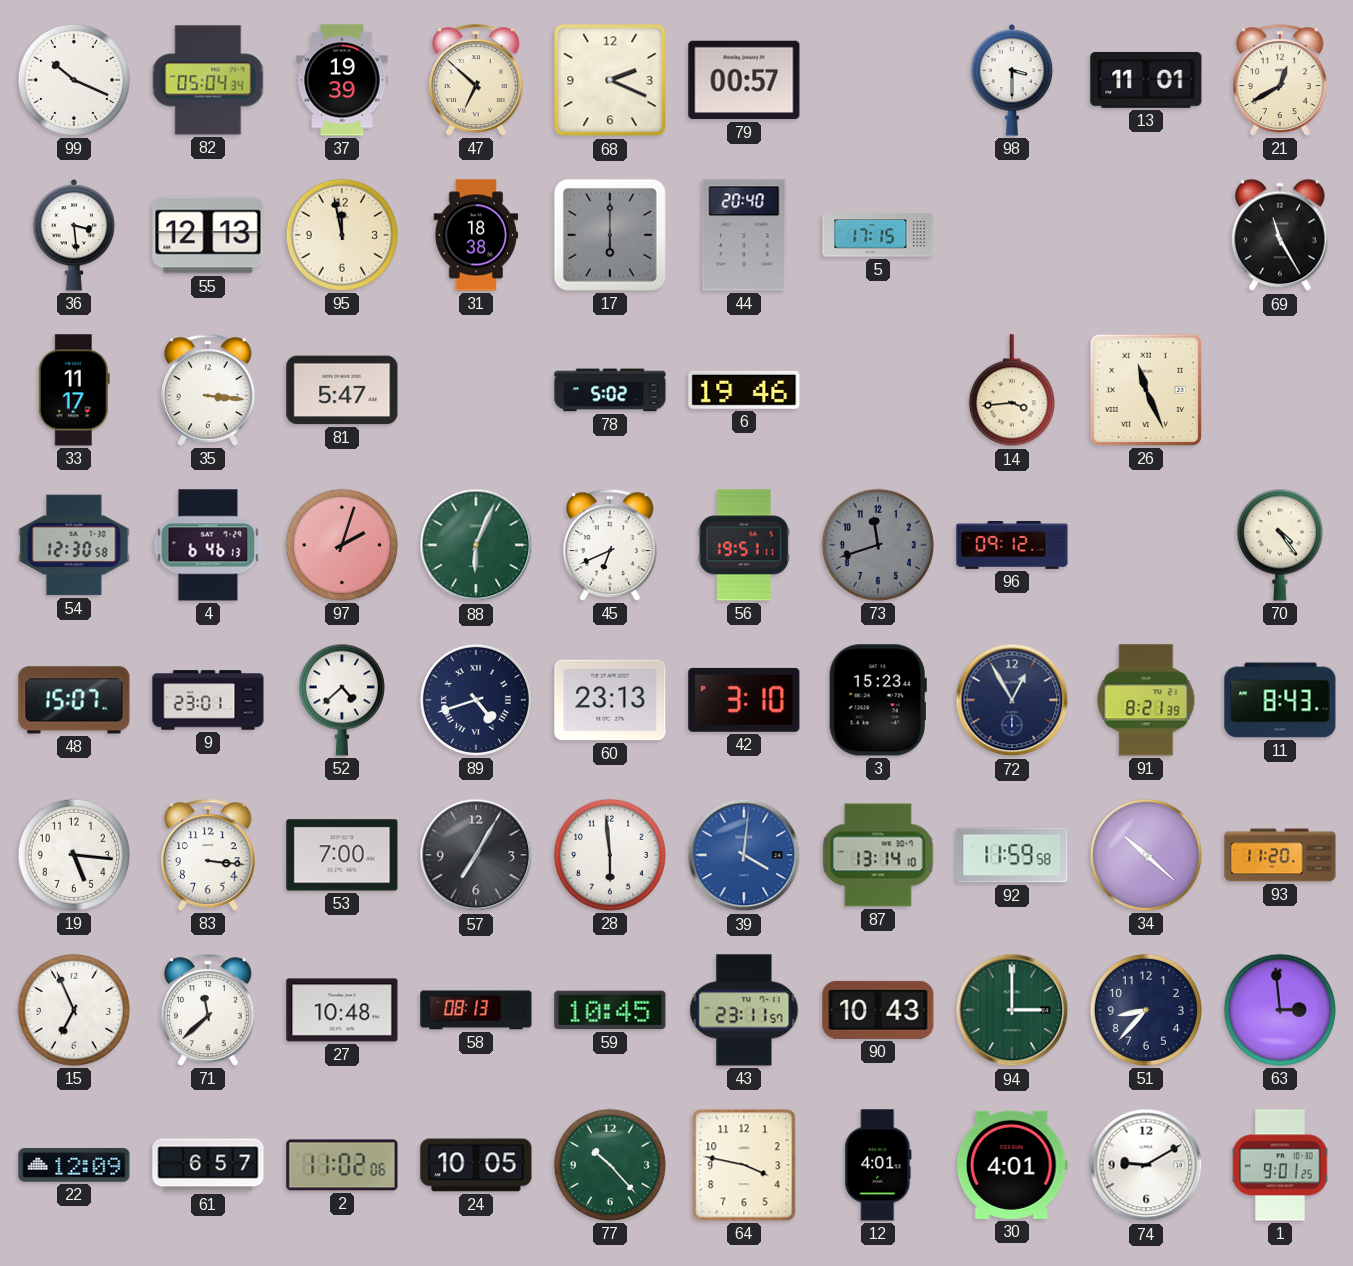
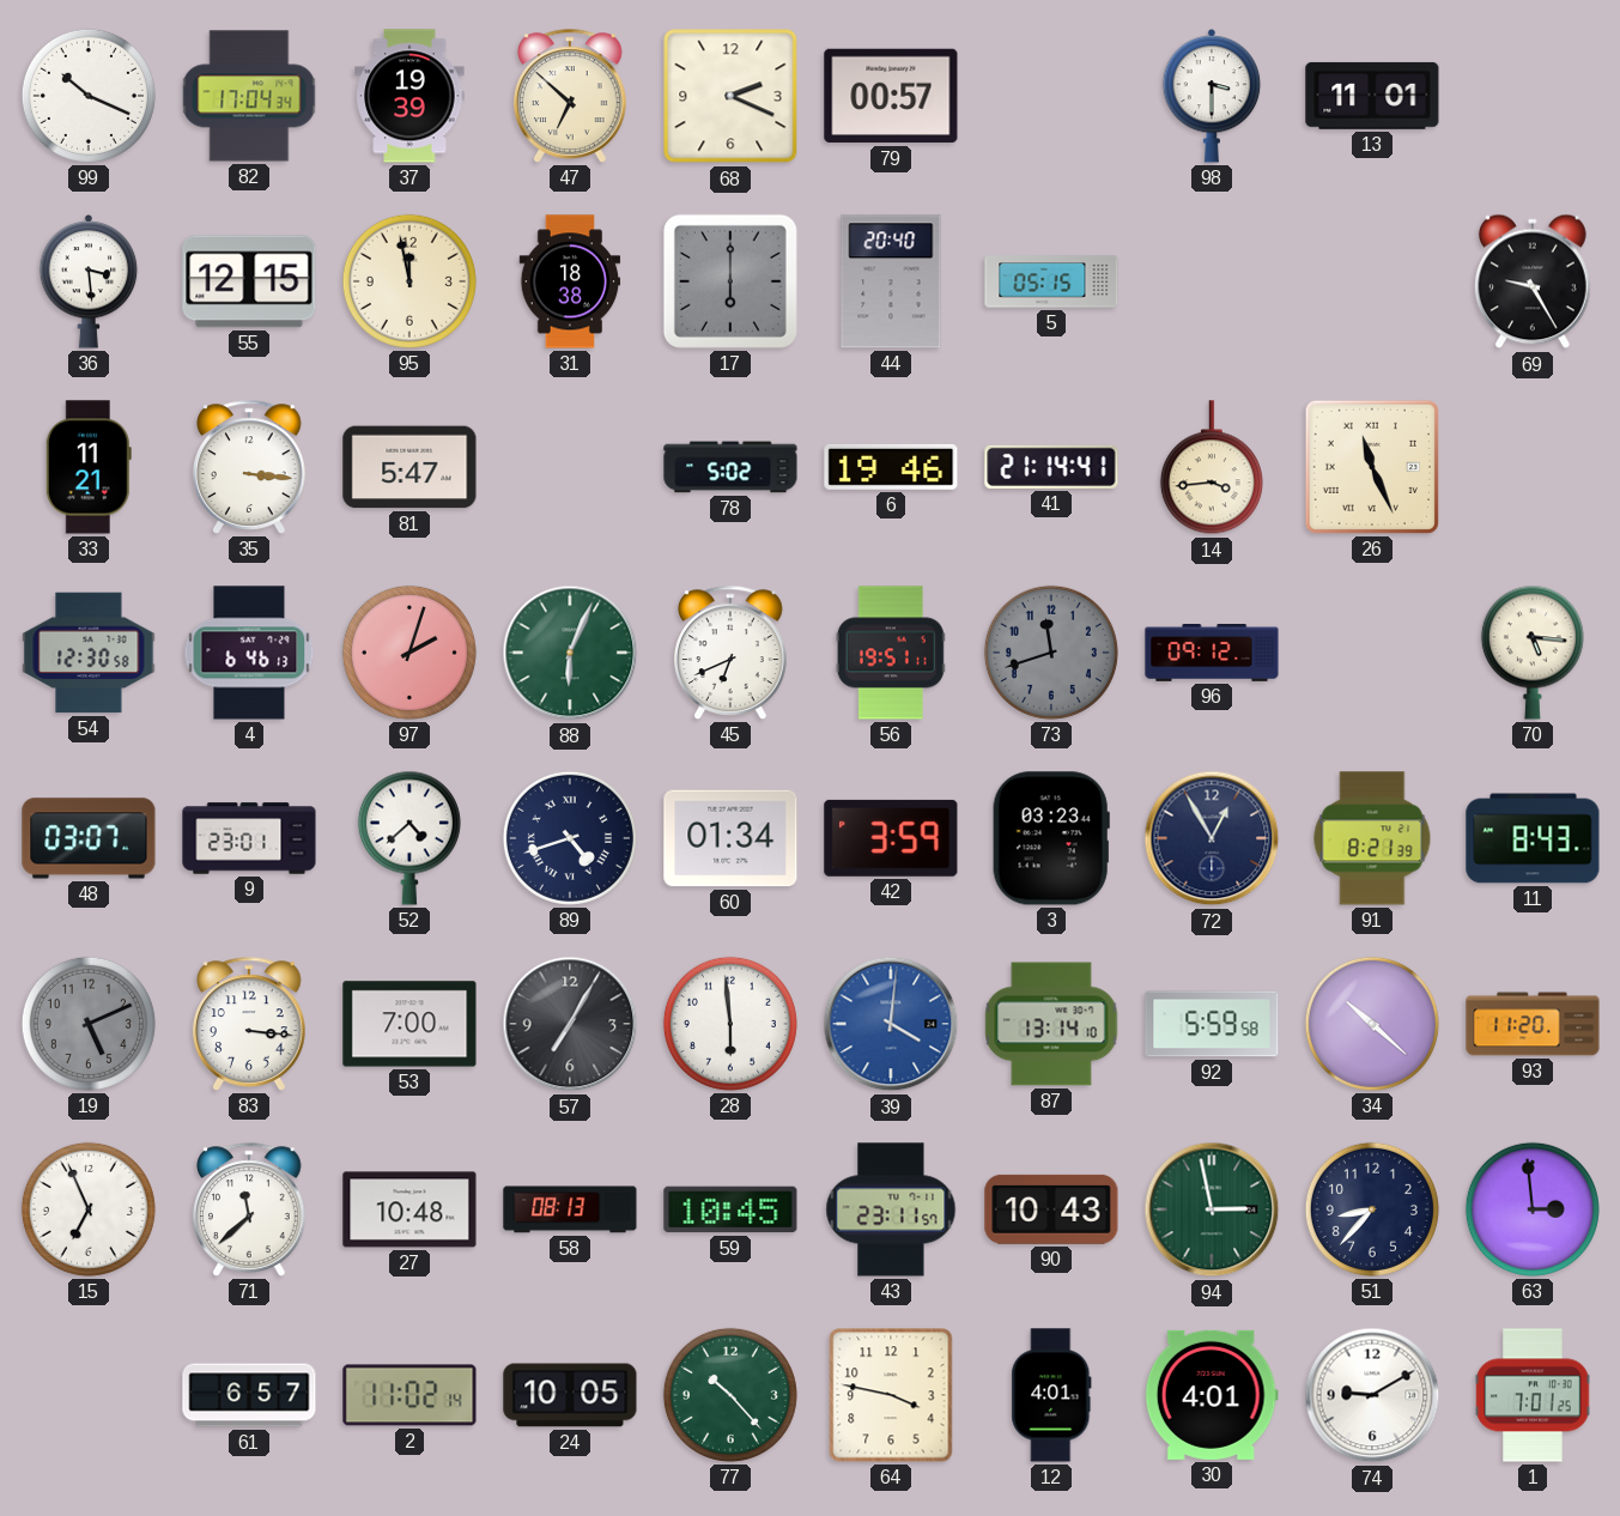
82: 05:04 -> 17:04 (249, 96)
21: 12:40 -> none (1281, 80)
55: 12:13 -> 12:15 (249, 281)
5: 17:15 -> 05:15 (1051, 281)
69: 11:25 -> 9:25 (1534, 281)
33: 11:17 -> 11:21 (89, 467)
41: none -> 21:14 (1051, 467)
70: 4:24 -> 5:16 (1533, 653)
48: 15:07 -> 03:07 (89, 838)
60: 23:13 -> 01:34 (730, 838)
42: 3:10 -> 3:59 (891, 838)
3: 15:23 -> 03:23 (1051, 838)
19: 5:16 -> 5:11 (89, 1024)
19 dial: white -> grey (89, 1024)
92: 11:59 -> 5:59 (1212, 1024)
94: 3:00 -> 2:58 (1212, 1209)
22: 12:09 -> none (74, 1165)
2: 11:02:06 -> 11:02:14 (409, 1395)
1: 9:01 -> 7:01 (1533, 1395)
